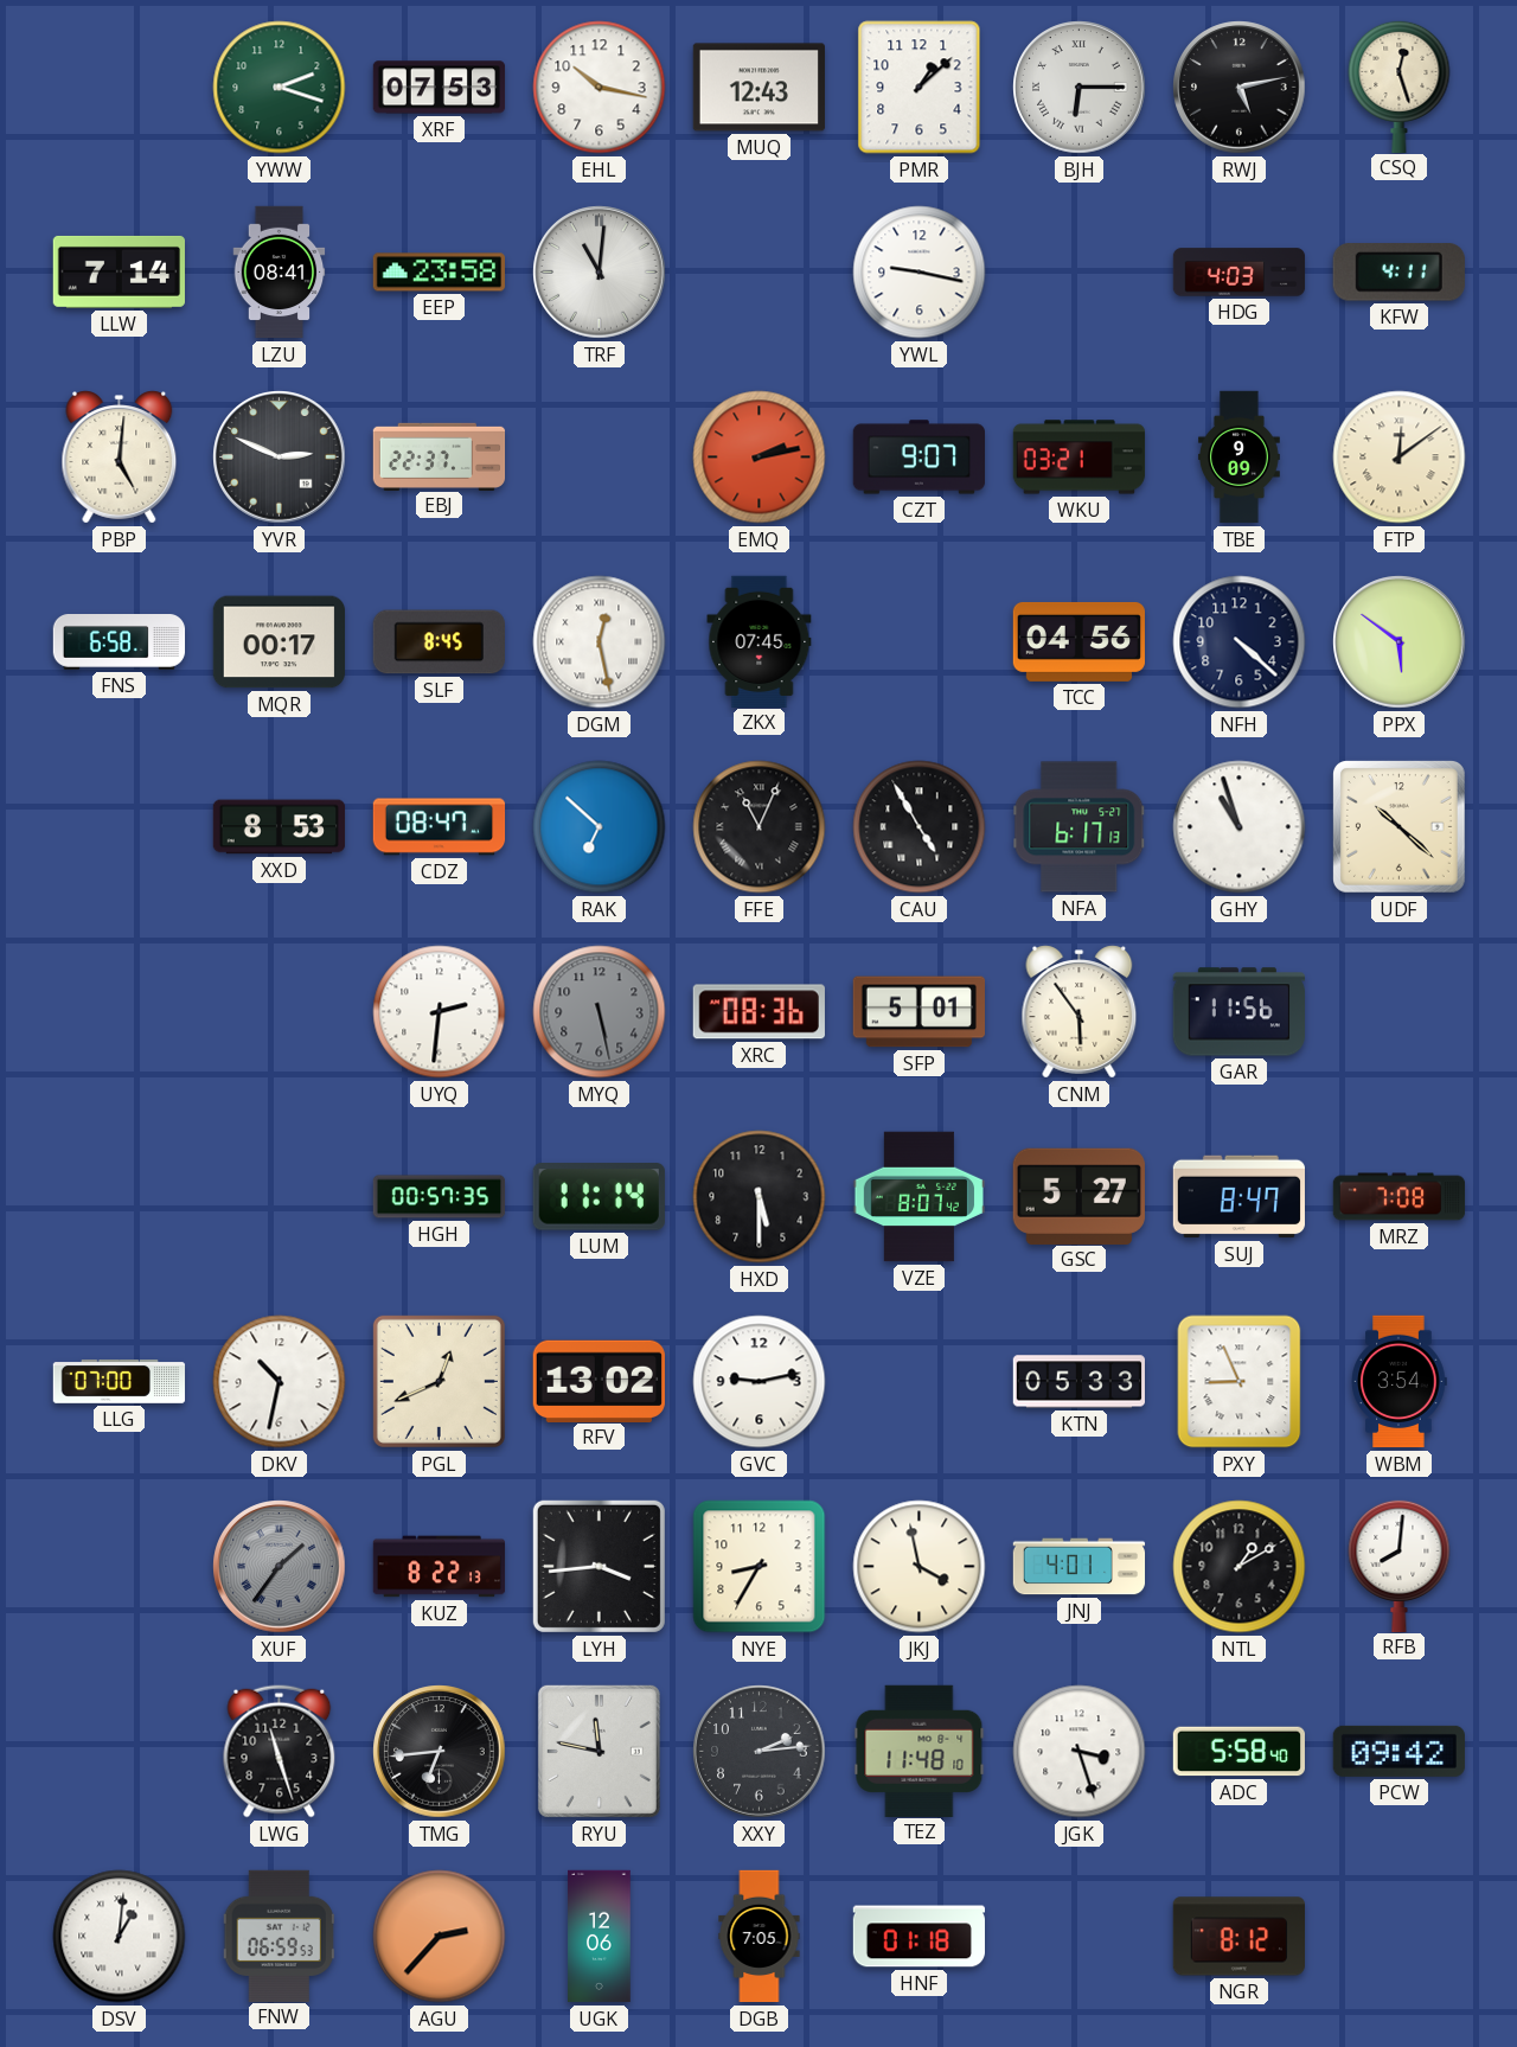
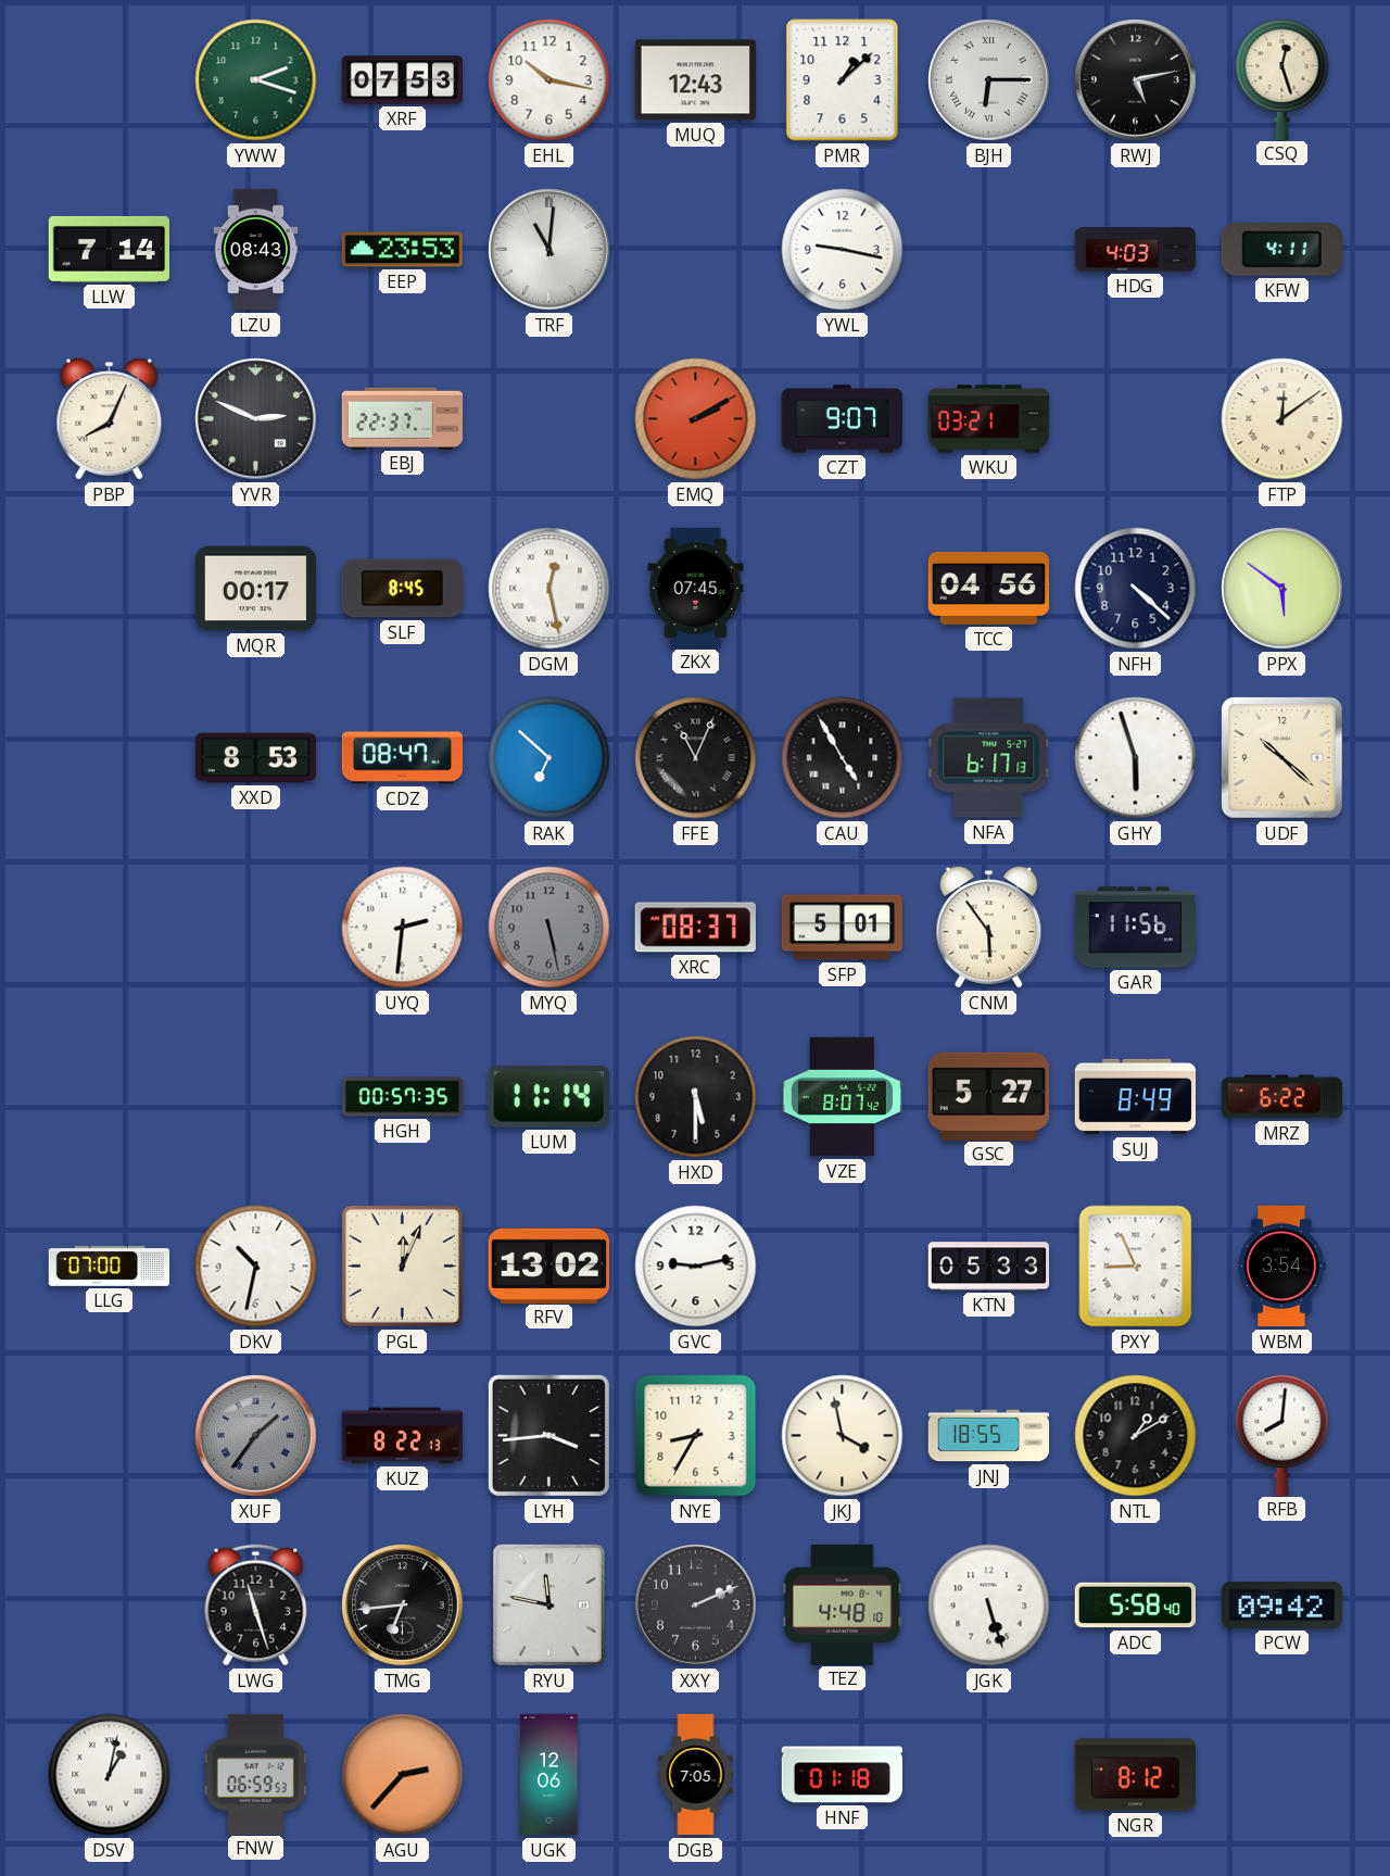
LZU: 08:41 -> 08:43 (256, 250)
EEP: 23:58 -> 23:53 (402, 250)
PBP: 5:01 -> 8:04 (110, 419)
EMQ: 2:13 -> 2:10 (696, 419)
TBE: 9:09 -> none (1238, 458)
FNS: 6:58 -> none (120, 642)
GHY: 10:57 -> 5:57 (1136, 758)
XRC: 08:36 -> 08:37 (695, 928)
SUJ: 8:47 -> 8:49 (1136, 1097)
MRZ: 7:08 -> 6:22 (1282, 1097)
PGL: 12:41 -> 12:04 (402, 1266)
JNJ: 4:01 -> 18:55 (989, 1436)
XXY: 2:14 -> 2:11 (696, 1606)
TEZ: 11:48 -> 4:48 (843, 1604)
JGK: 3:27 -> 5:27 (989, 1606)
DSV: 1:01 -> 1:02 (110, 1775)
